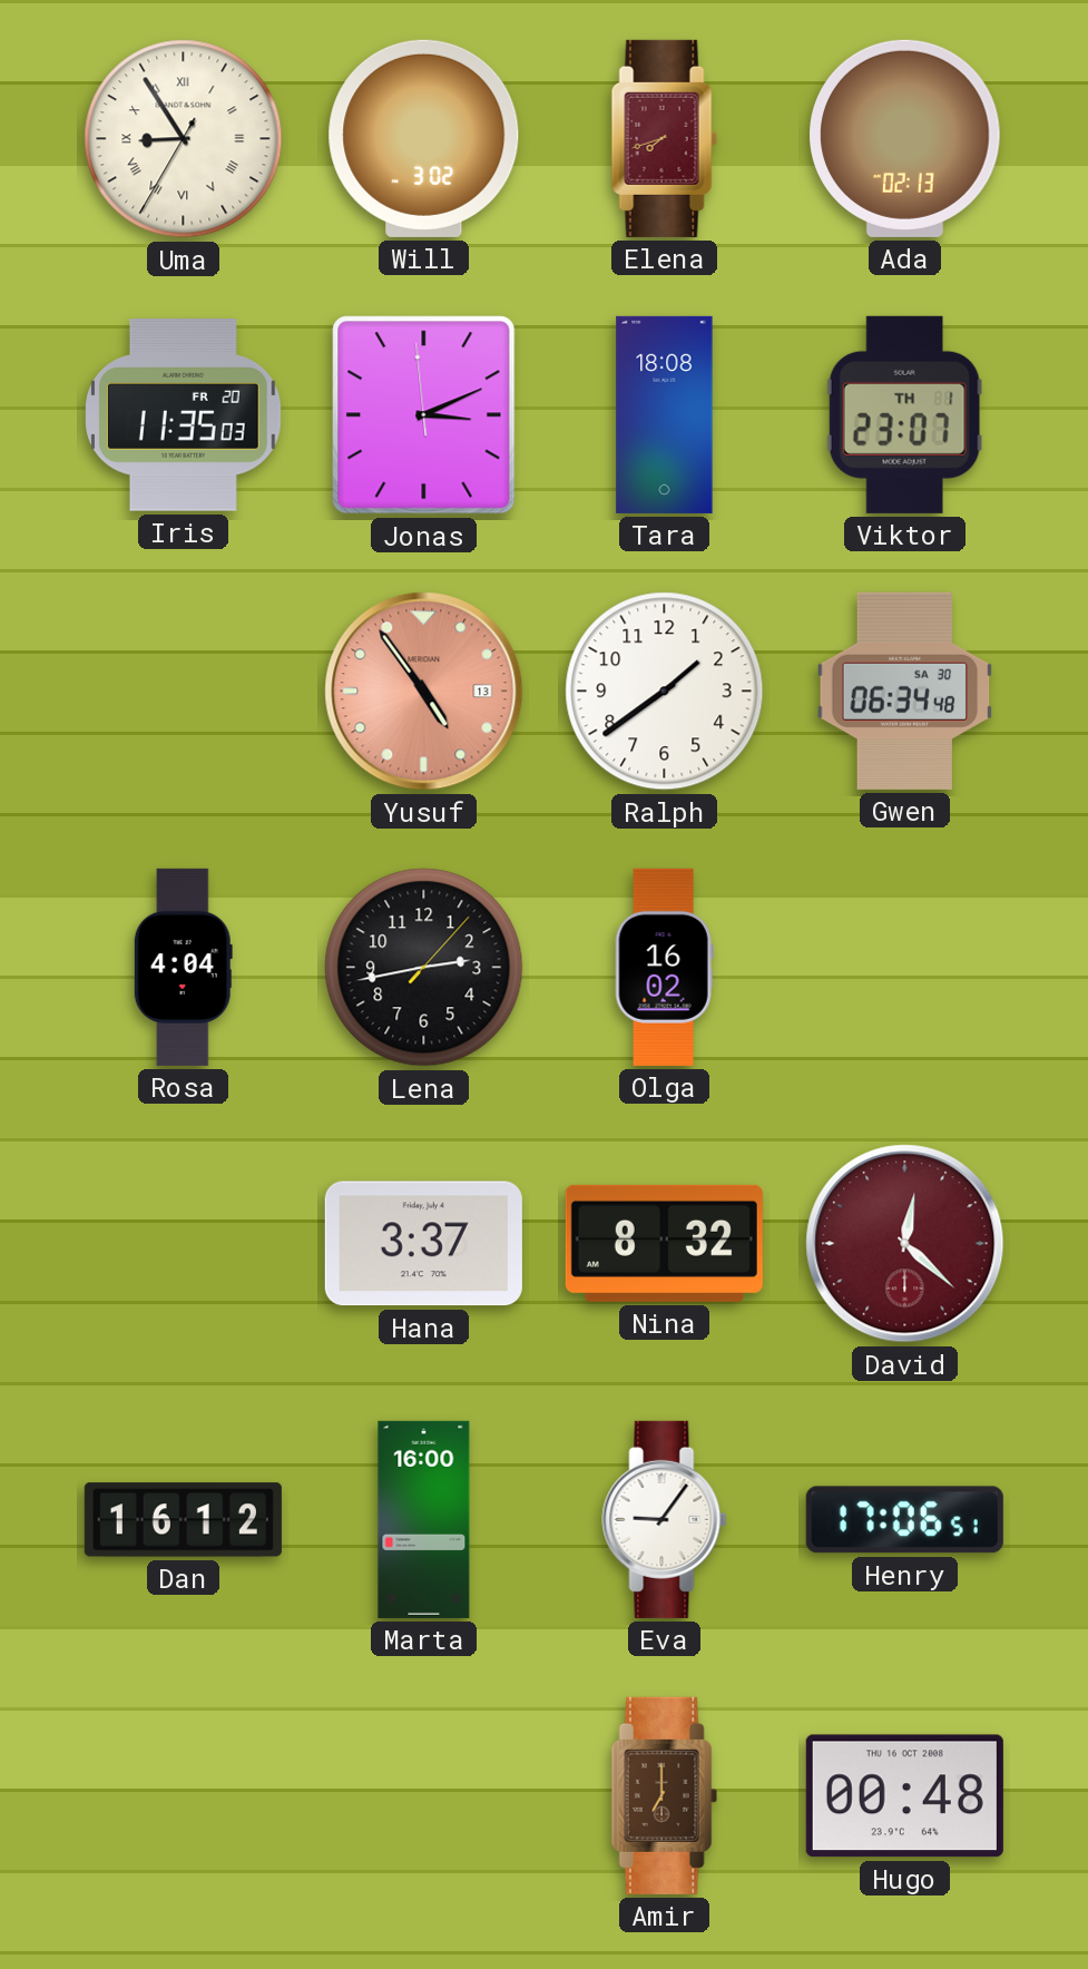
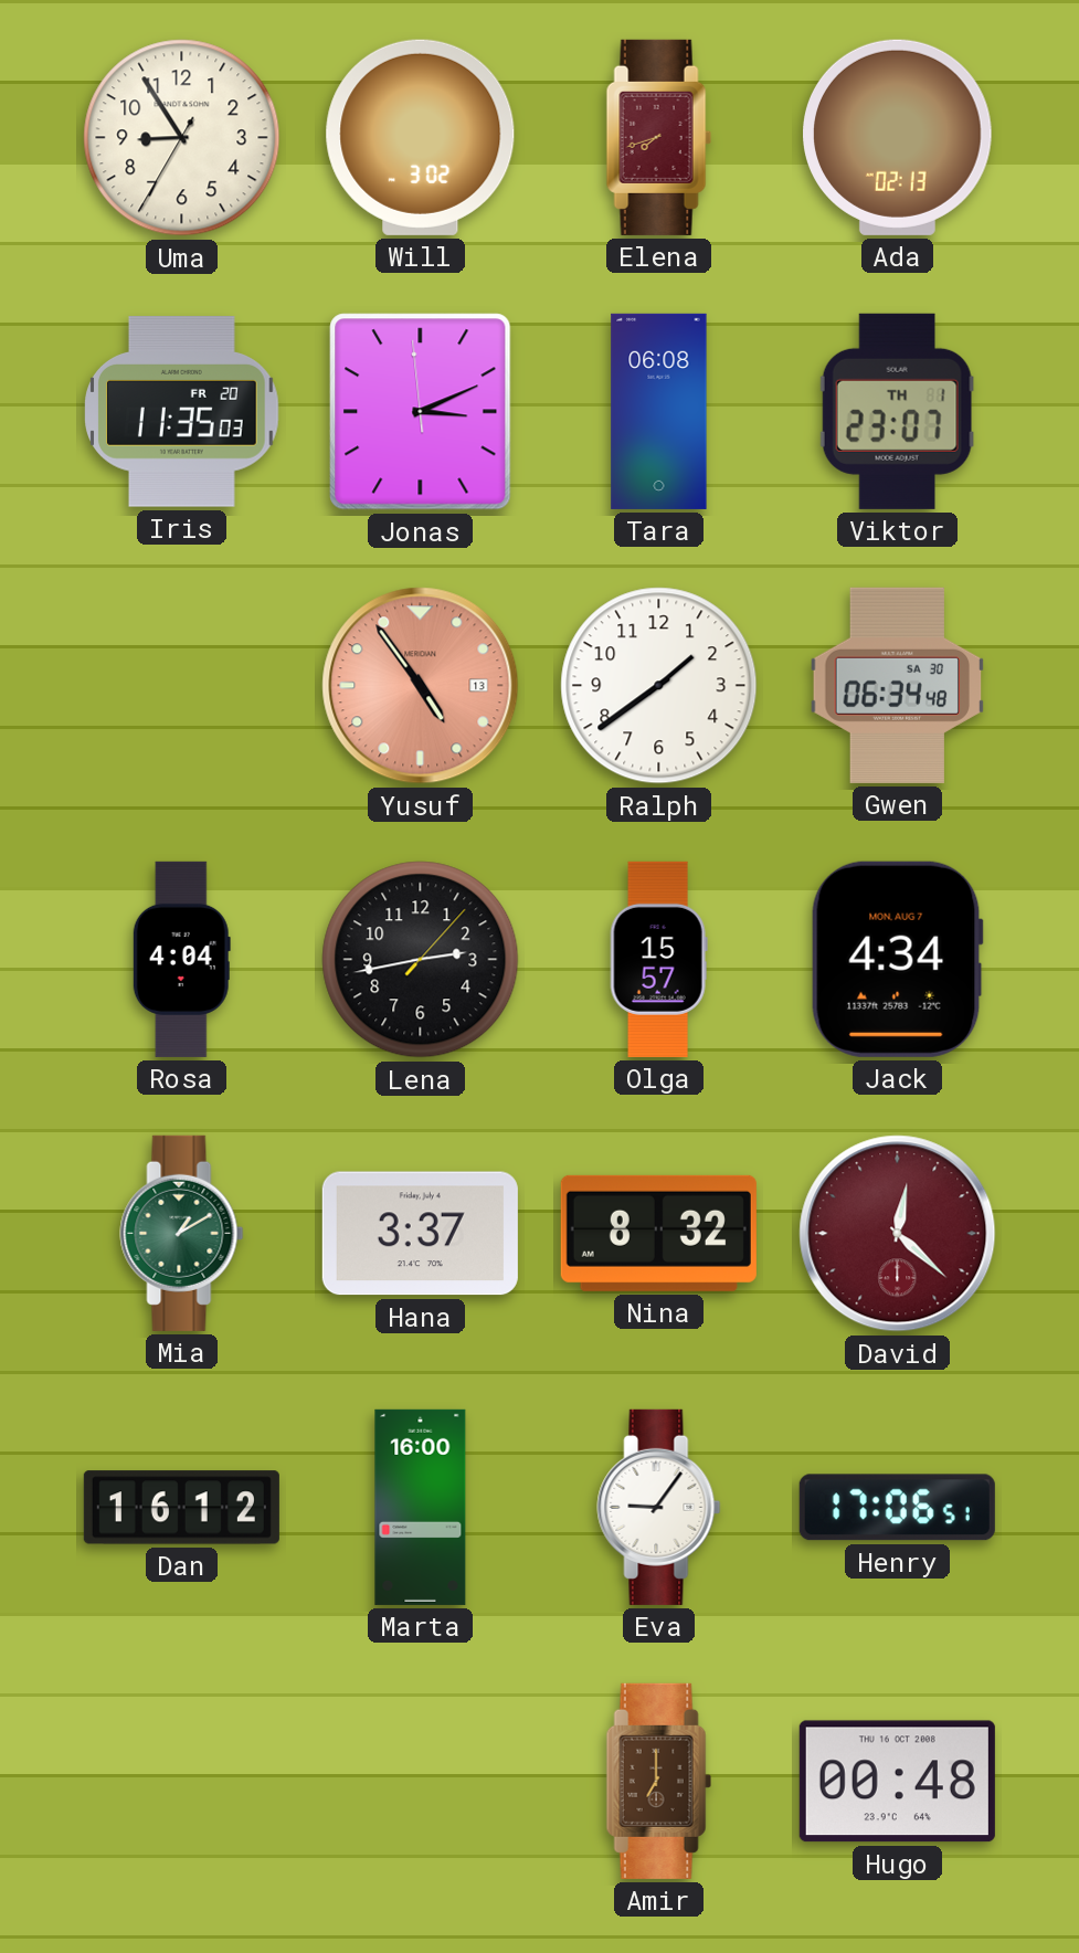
Uma numerals: Roman -> Arabic (182, 138)
Tara: 18:08 -> 06:08 (659, 411)
Olga: 16:02 -> 15:57 (658, 959)
Jack: none -> 4:34 (897, 959)
Mia: none -> 1:10 (182, 1233)
